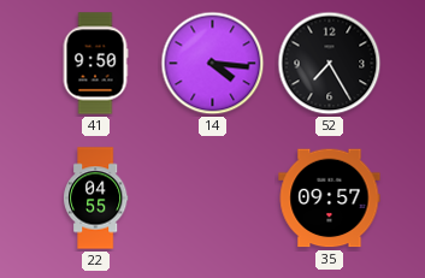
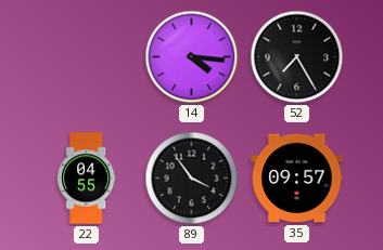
41: 9:50 -> none (95, 64)
89: none -> 3:54 (192, 179)
